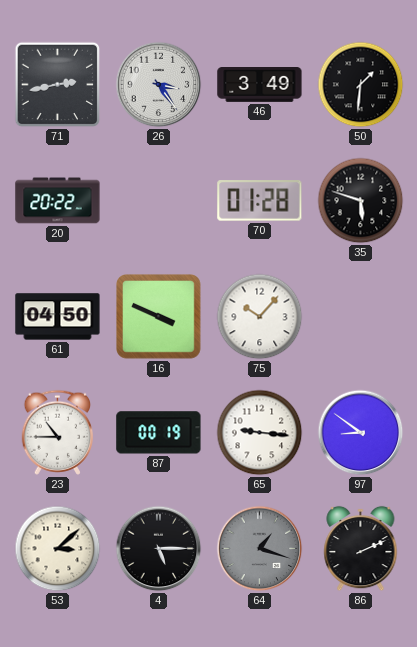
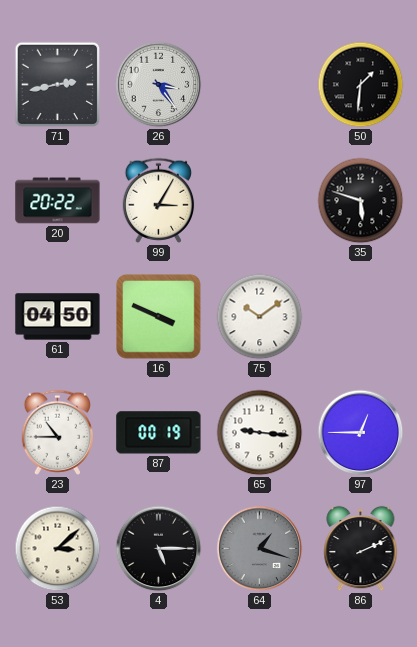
46: 3:49 -> none (260, 85)
99: none -> 3:05 (159, 200)
70: 01:28 -> none (260, 201)
75: 10:07 -> 10:09 (260, 317)
97: 8:51 -> 12:45 (361, 433)
